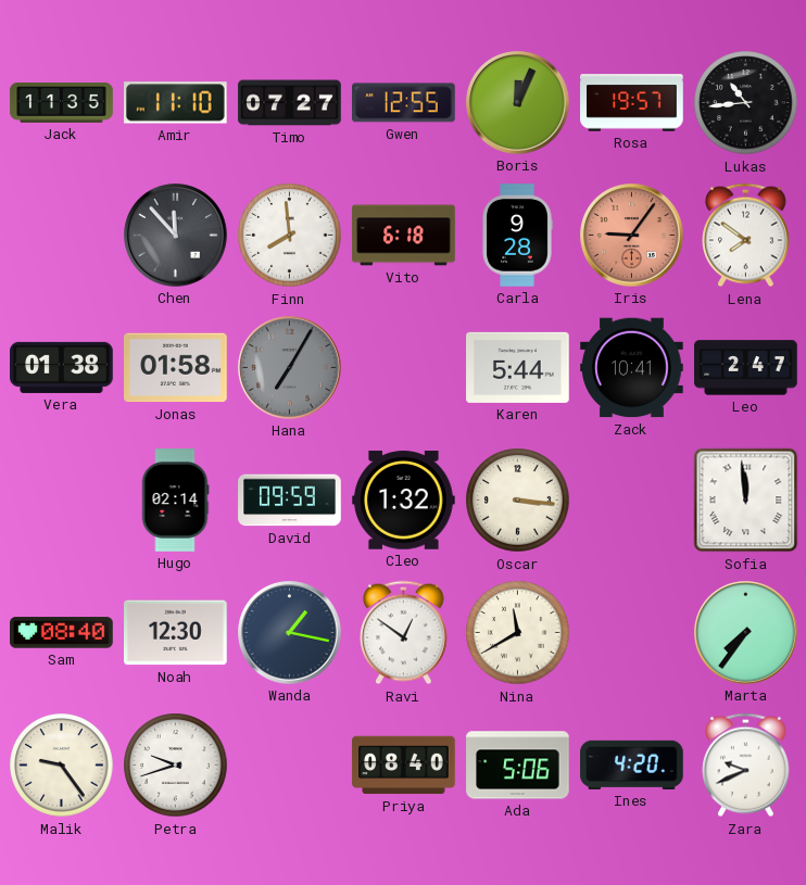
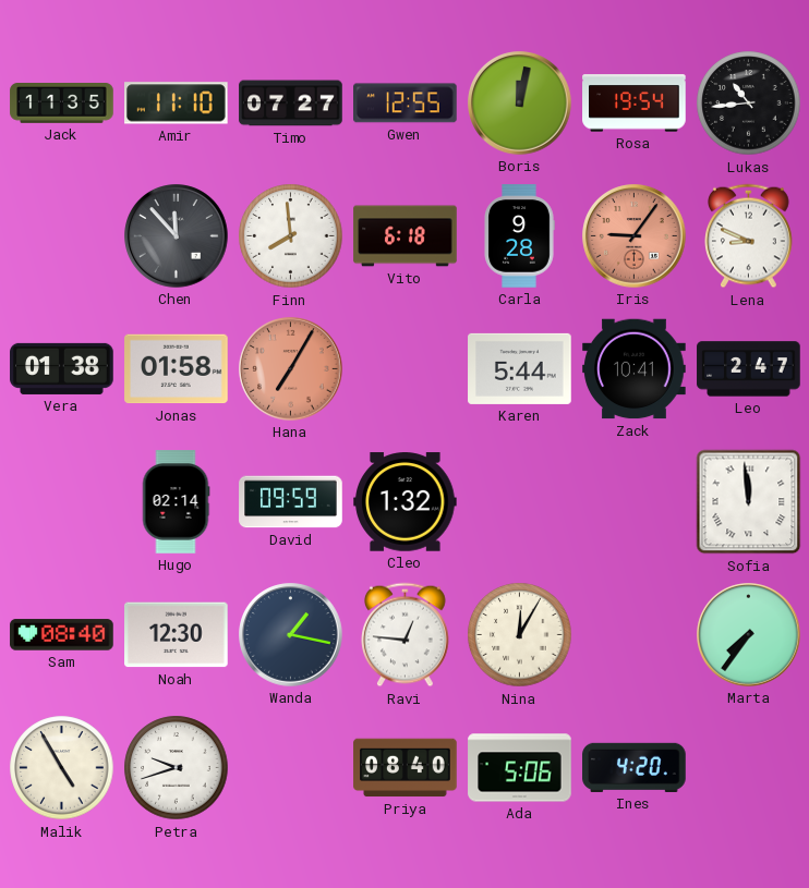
Boris: 12:04 -> 12:02 (520, 104)
Rosa: 19:57 -> 19:54 (635, 104)
Lena: 7:51 -> 8:49 (749, 236)
Hana dial: grey -> salmon (291, 369)
Oscar: 3:16 -> none (518, 501)
Ravi: 12:51 -> 12:46 (406, 635)
Nina: 11:40 -> 12:05 (520, 635)
Malik: 9:24 -> 4:55 (62, 768)
Zara: 9:41 -> none (746, 766)
